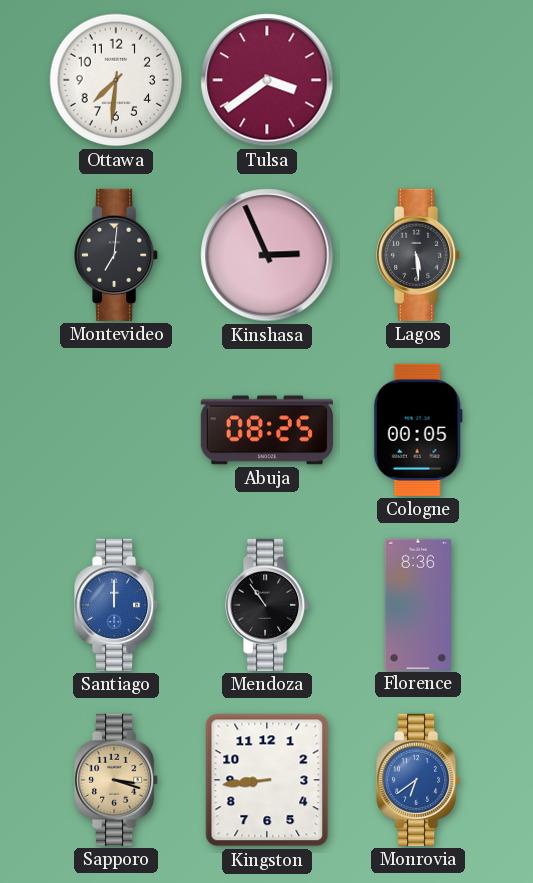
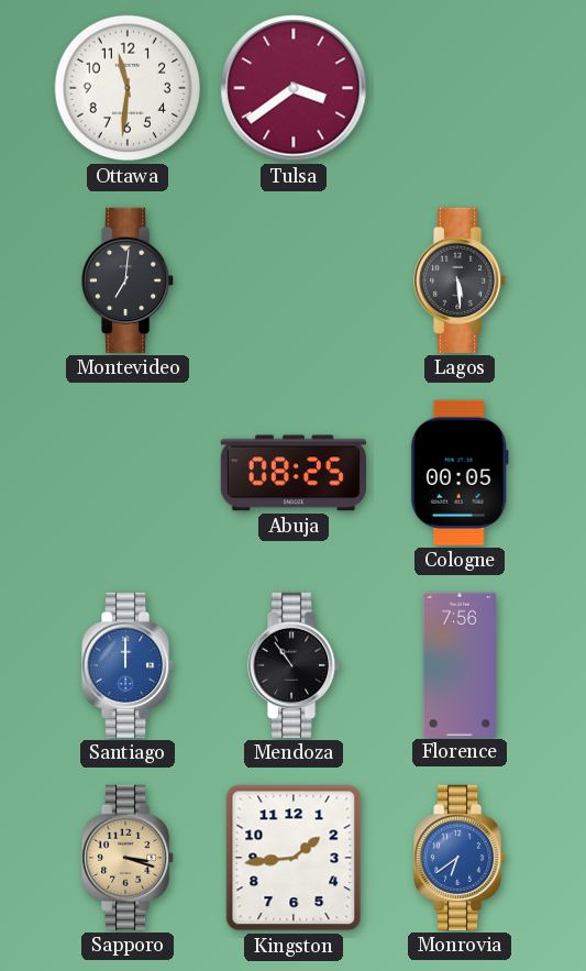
Ottawa: 7:31 -> 11:31 (128, 88)
Kinshasa: 2:56 -> none (267, 255)
Florence: 8:36 -> 7:56 (458, 664)
Kingston: 8:44 -> 1:44 (294, 858)
